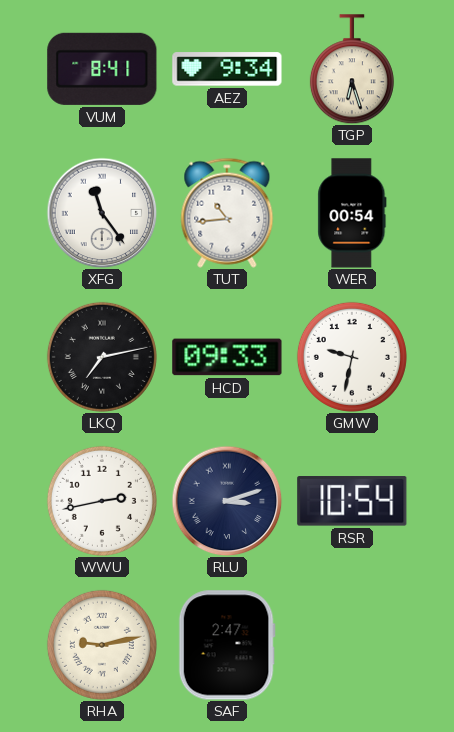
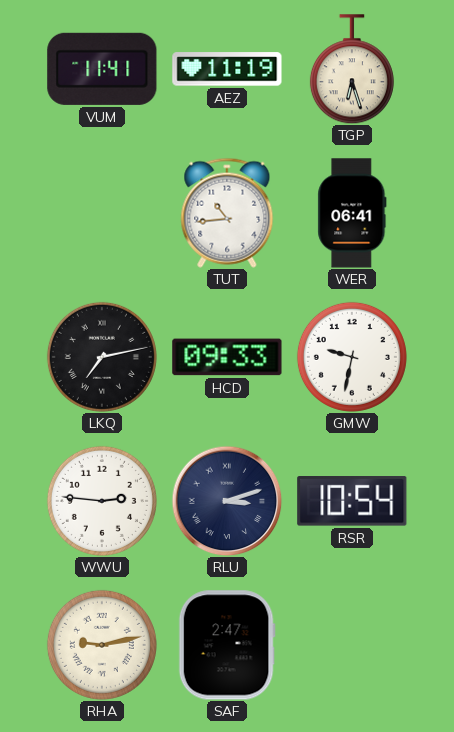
VUM: 8:41 -> 11:41 (102, 69)
AEZ: 9:34 -> 11:19 (227, 69)
XFG: 11:24 -> none (102, 213)
WER: 00:54 -> 06:41 (352, 213)
WWU: 2:43 -> 2:46 (102, 501)
